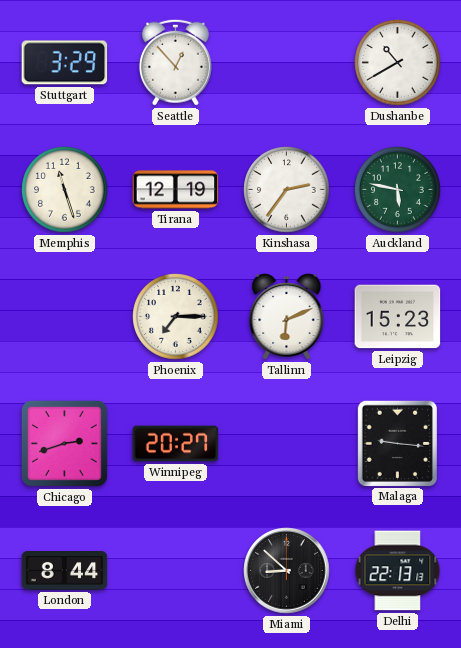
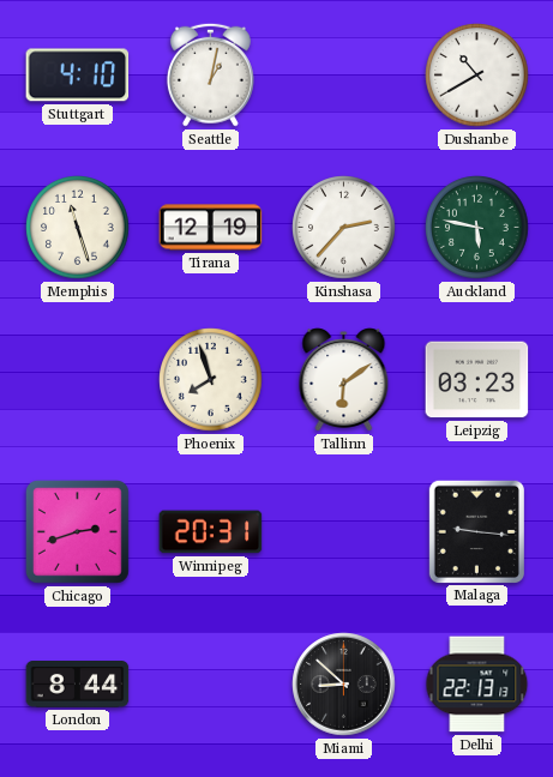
Stuttgart: 3:29 -> 4:10 (78, 76)
Seattle: 12:53 -> 1:02 (210, 74)
Kinshasa: 2:36 -> 2:37 (344, 228)
Phoenix: 7:15 -> 7:57 (211, 380)
Tallinn: 6:11 -> 6:09 (344, 380)
Leipzig: 15:23 -> 03:23 (477, 380)
Winnipeg: 20:27 -> 20:31 (211, 532)
